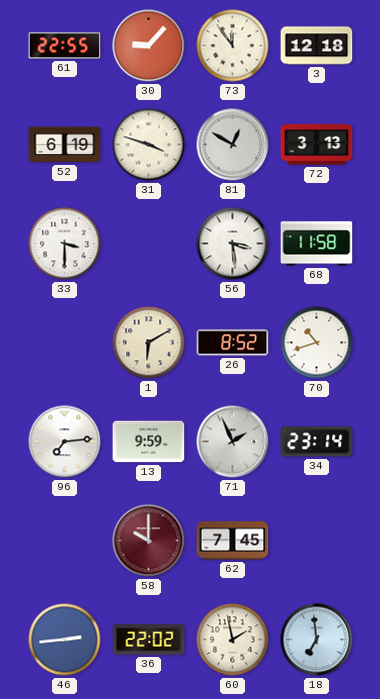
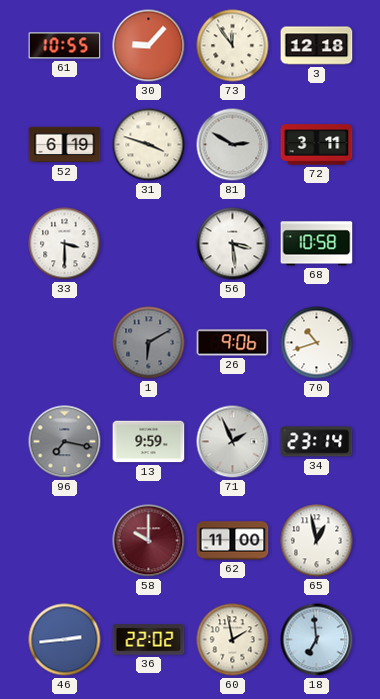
61: 22:55 -> 10:55 (65, 46)
81: 12:50 -> 2:50 (233, 145)
72: 3:13 -> 3:11 (317, 145)
68: 11:58 -> 10:58 (317, 244)
1 dial: cream -> grey (149, 343)
26: 8:52 -> 9:06 (233, 343)
96: 7:14 -> 7:17 (65, 442)
96 dial: white -> grey (65, 442)
62: 7:45 -> 11:00 (233, 541)
65: none -> 12:58 (317, 541)
